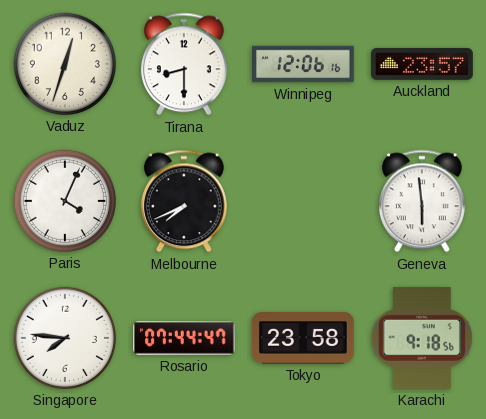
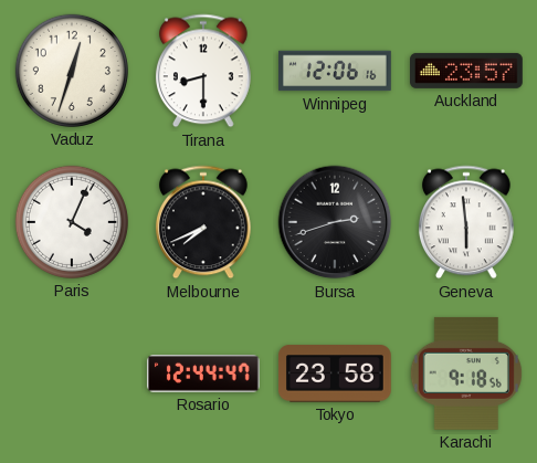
Bursa: none -> 2:42 (335, 222)
Singapore: 7:46 -> none (65, 338)
Rosario: 07:44 -> 12:44 (204, 375)
